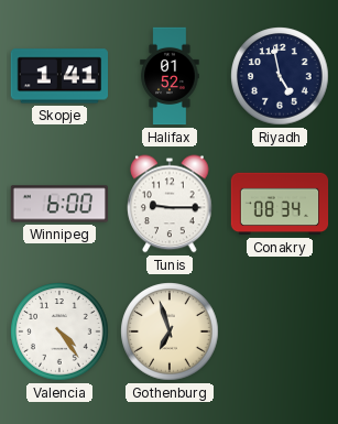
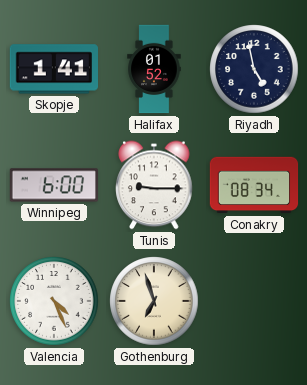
Valencia: 4:24 -> 4:26 (54, 301)
